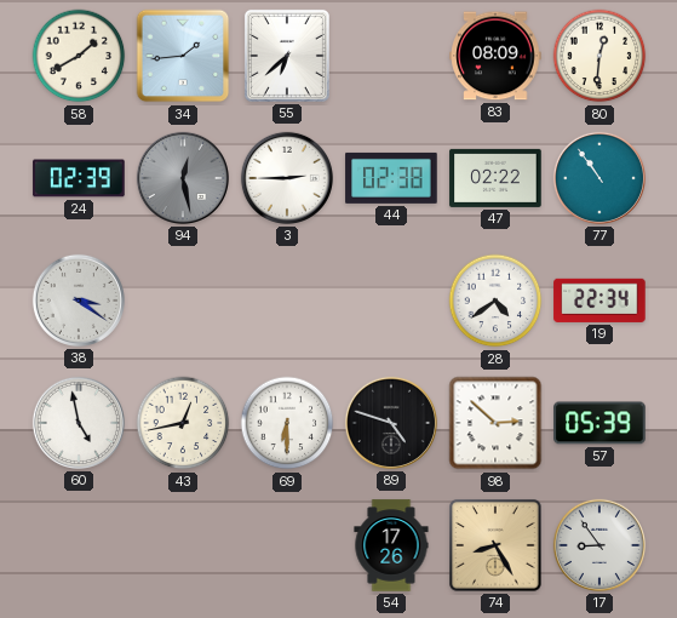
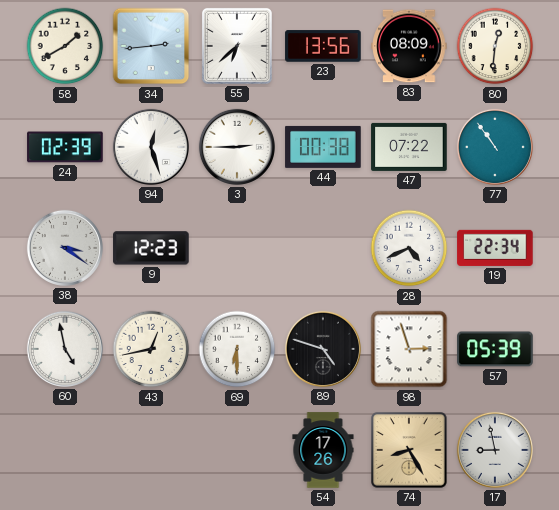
34: 1:44 -> 2:44 (151, 46)
23: none -> 13:56 (323, 46)
94: 12:28 -> 12:27 (151, 147)
94 dial: grey -> white (151, 147)
44: 02:38 -> 00:38 (323, 147)
47: 02:22 -> 07:22 (409, 147)
9: none -> 12:23 (151, 248)
28: 4:39 -> 4:41 (409, 248)
98: 2:52 -> 2:57 (409, 349)
17: 8:54 -> 8:58 (495, 450)
